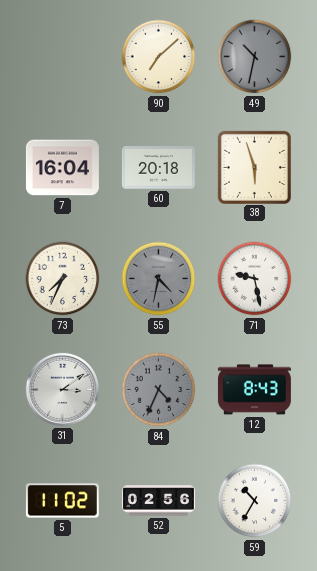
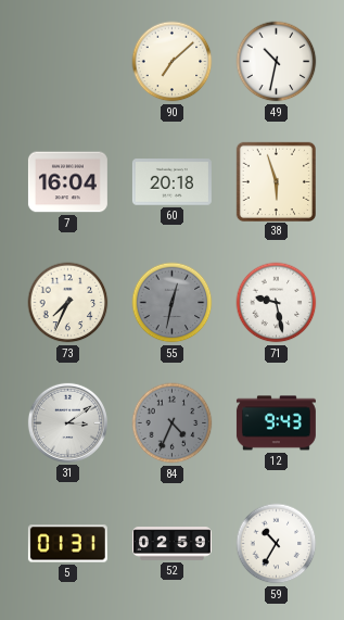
49 dial: grey -> white (277, 62)
55: 4:32 -> 12:32 (173, 303)
12: 8:43 -> 9:43 (276, 423)
5: 11:02 -> 01:31 (67, 544)
52: 02:56 -> 02:59 (171, 544)
